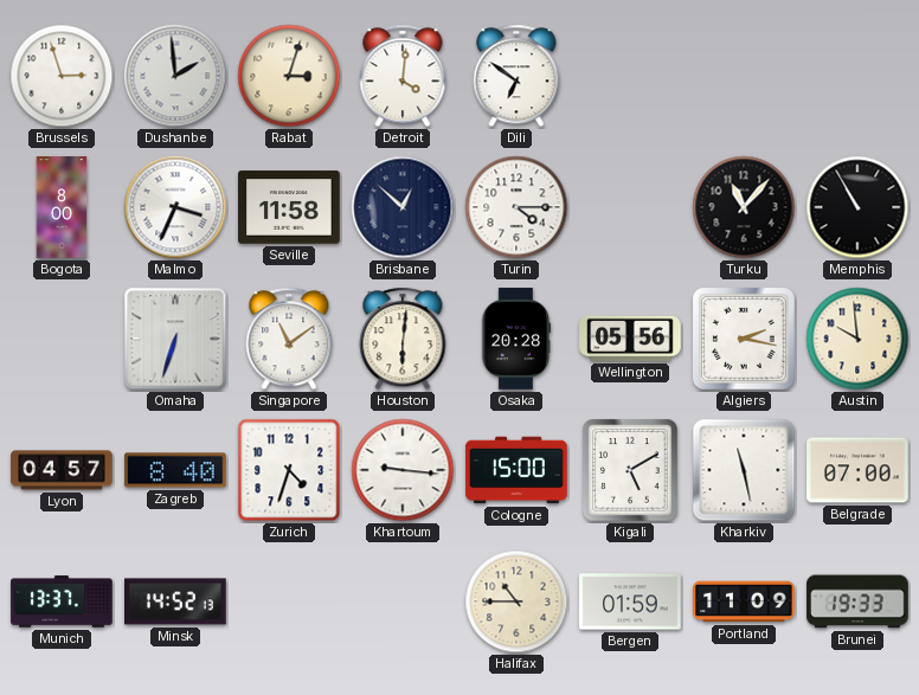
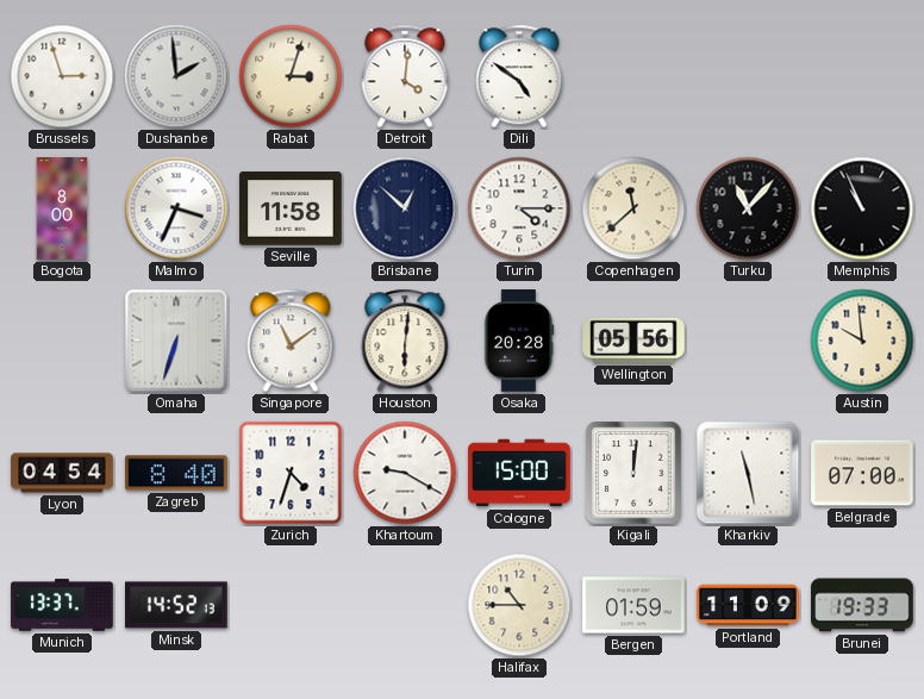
Dili: 6:51 -> 4:51 (519, 76)
Copenhagen: none -> 11:38 (633, 208)
Memphis: 10:55 -> 10:56 (862, 208)
Algiers: 2:17 -> none (745, 340)
Lyon: 04:57 -> 04:54 (62, 473)
Khartoum: 9:16 -> 9:20 (405, 473)
Kigali: 5:10 -> 12:01 (633, 473)
